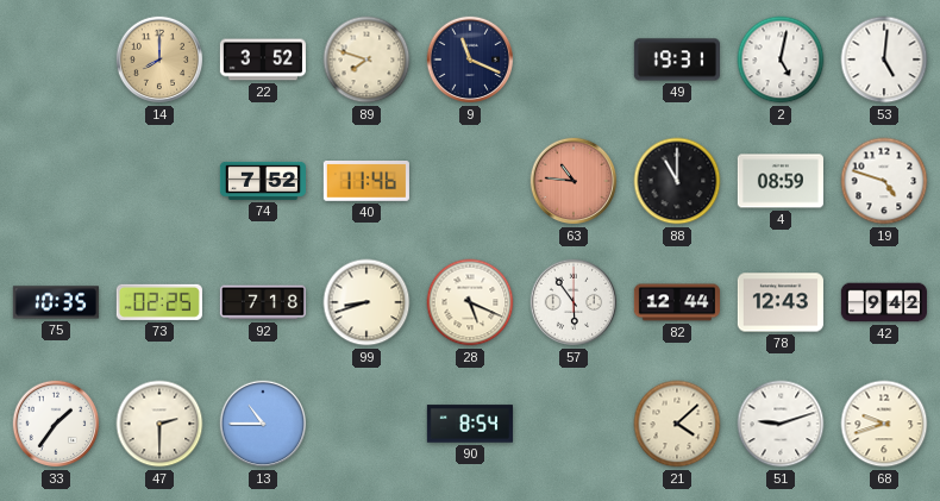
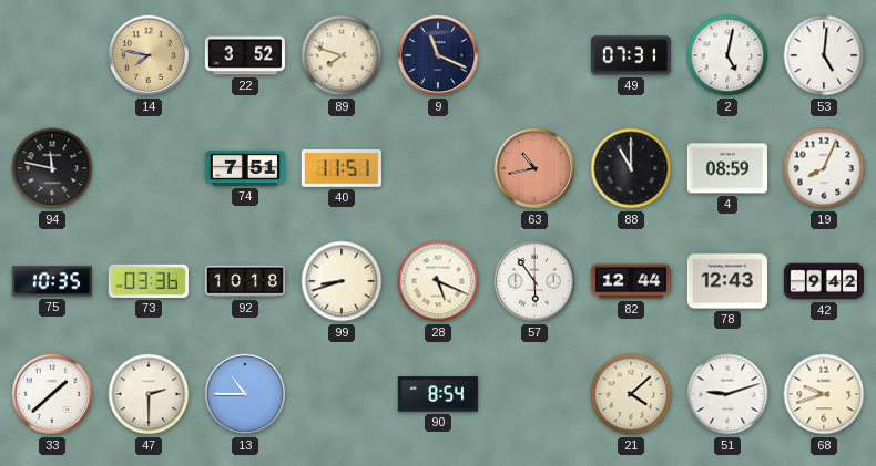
14: 8:00 -> 7:47 (149, 55)
49: 19:31 -> 07:31 (631, 55)
94: none -> 11:47 (52, 168)
74: 7:52 -> 7:51 (245, 168)
40: 11:46 -> 11:51 (342, 169)
63: 10:46 -> 10:43 (534, 168)
19: 4:48 -> 8:04 (824, 168)
73: 02:25 -> 03:36 (149, 281)
92: 7:18 -> 10:18 (245, 281)
33: 1:36 -> 1:38 (52, 394)
